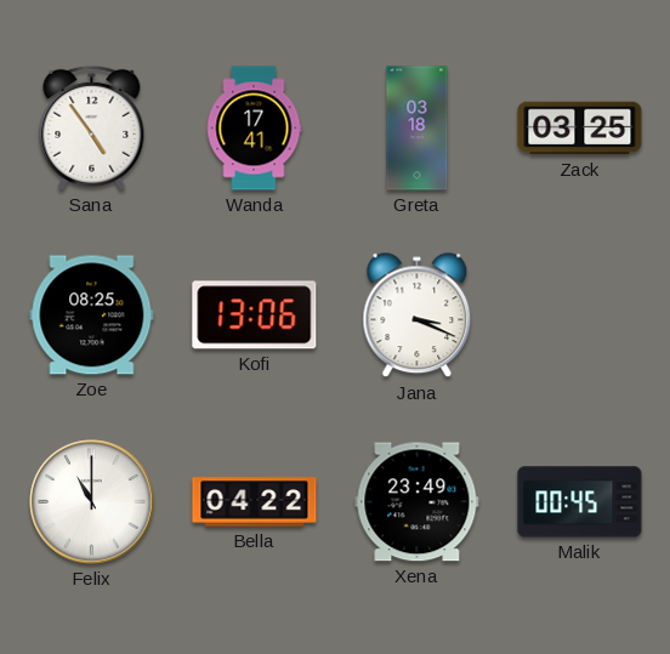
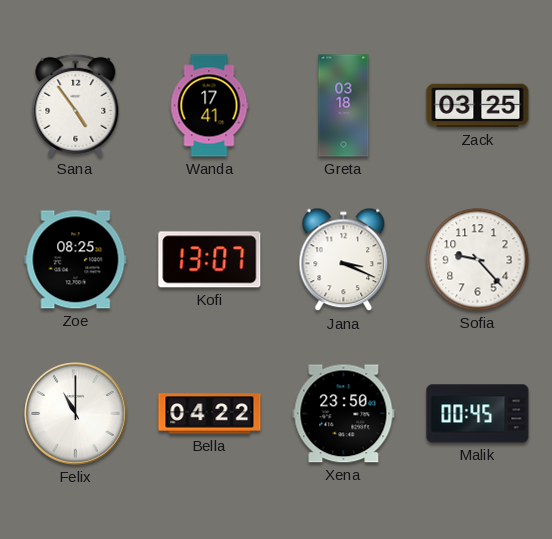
Kofi: 13:06 -> 13:07 (210, 260)
Sofia: none -> 9:23 (478, 260)
Xena: 23:49 -> 23:50 (344, 414)
